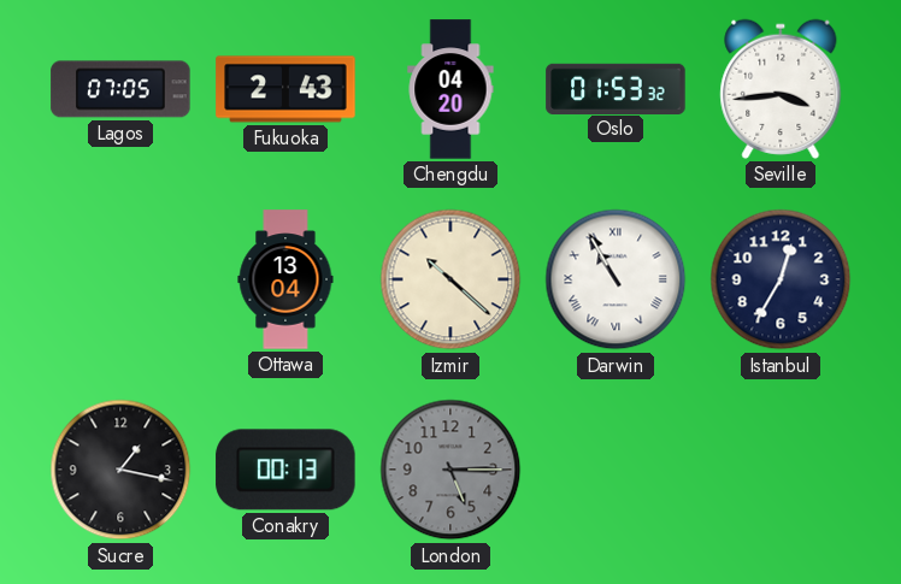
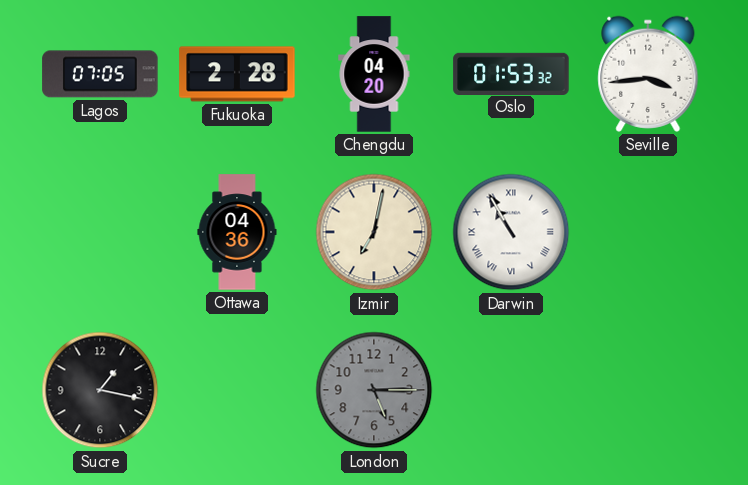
Fukuoka: 2:43 -> 2:28 (237, 74)
Ottawa: 13:04 -> 04:36 (237, 232)
Izmir: 10:22 -> 7:02 (374, 232)
Istanbul: 12:35 -> none (781, 279)
Conakry: 00:13 -> none (285, 470)
